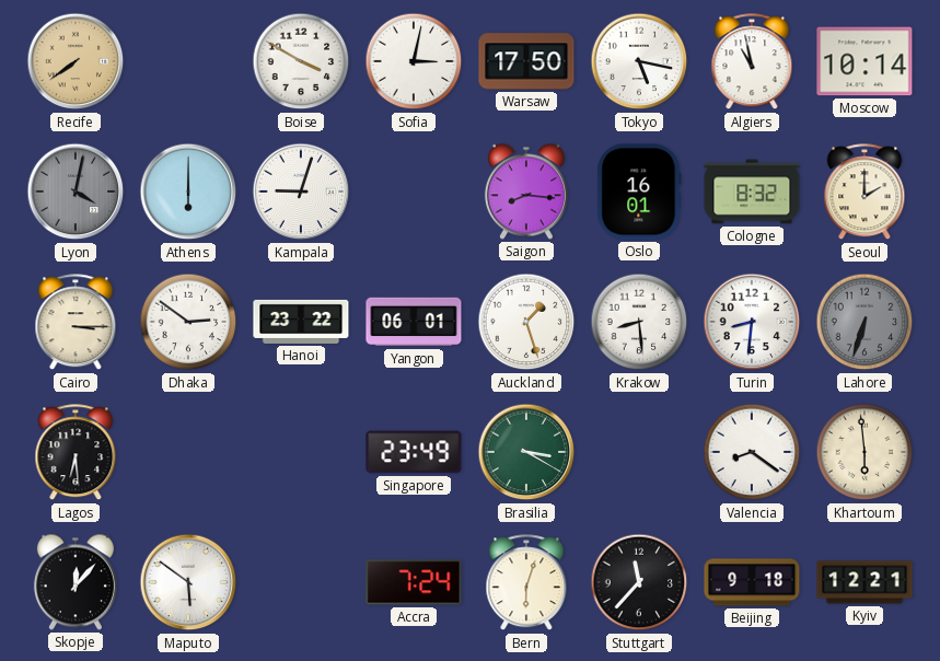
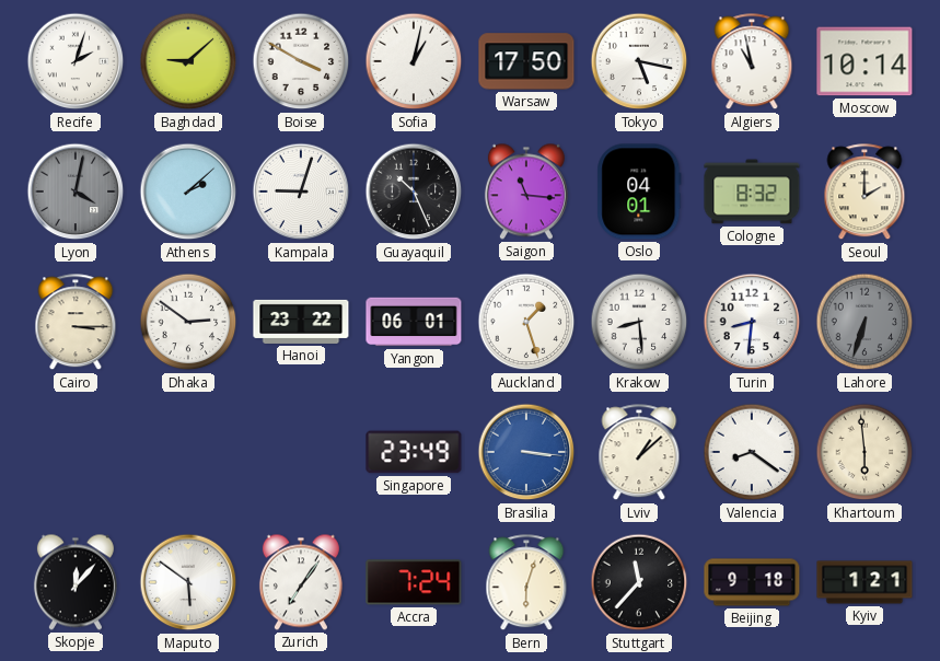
Recife: 7:39 -> 2:03 (76, 61)
Recife dial: champagne -> white (76, 61)
Baghdad: none -> 9:08 (188, 61)
Sofia: 3:02 -> 1:02 (414, 61)
Athens: 6:00 -> 2:08 (188, 192)
Guayaquil: none -> 10:26 (414, 192)
Saigon: 8:16 -> 11:16 (526, 192)
Oslo: 16:01 -> 04:01 (639, 192)
Lagos: 6:29 -> none (76, 453)
Brasilia: 3:20 -> 3:16 (526, 452)
Brasilia dial: green -> blue (526, 452)
Lviv: none -> 1:08 (639, 453)
Zurich: none -> 7:06 (301, 582)
Kyiv: 12:21 -> 1:21 (864, 582)
